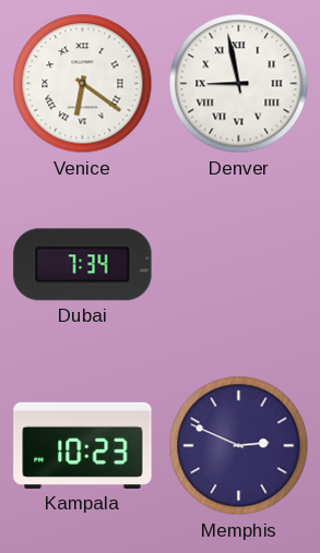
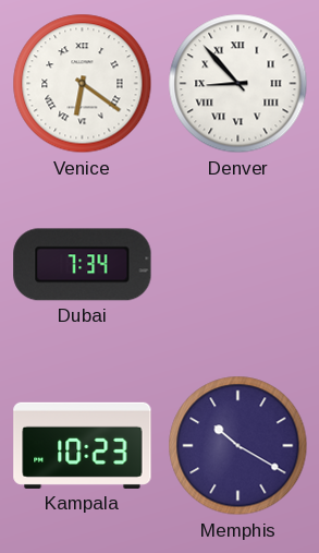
Denver: 8:58 -> 8:53 (238, 84)
Memphis: 2:49 -> 10:20 (238, 446)
